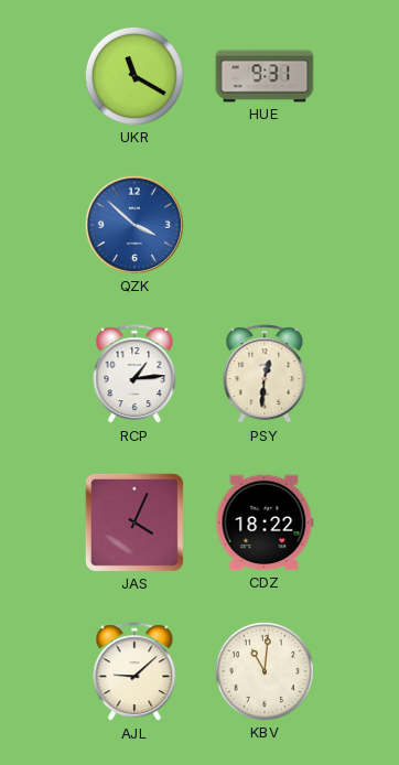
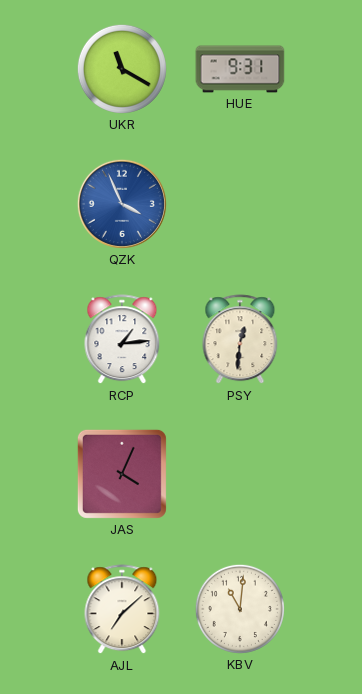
QZK: 3:52 -> 3:56 (122, 204)
CDZ: 18:22 -> none (265, 522)
AJL: 9:08 -> 7:08 (122, 610)
